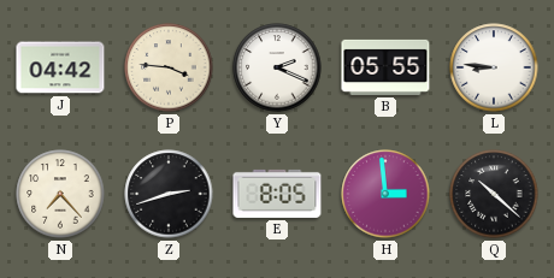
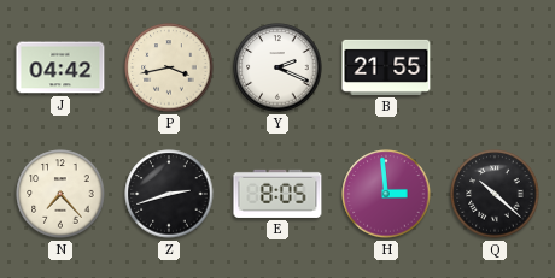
P: 3:46 -> 3:43 (169, 67)
B: 05:55 -> 21:55 (386, 67)
L: 8:46 -> none (494, 67)
